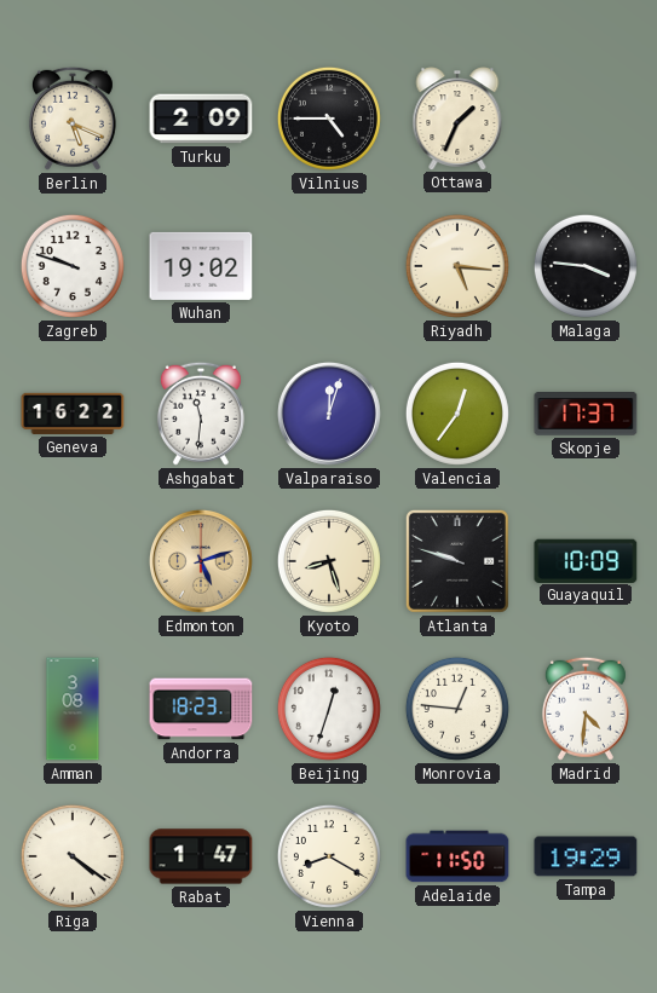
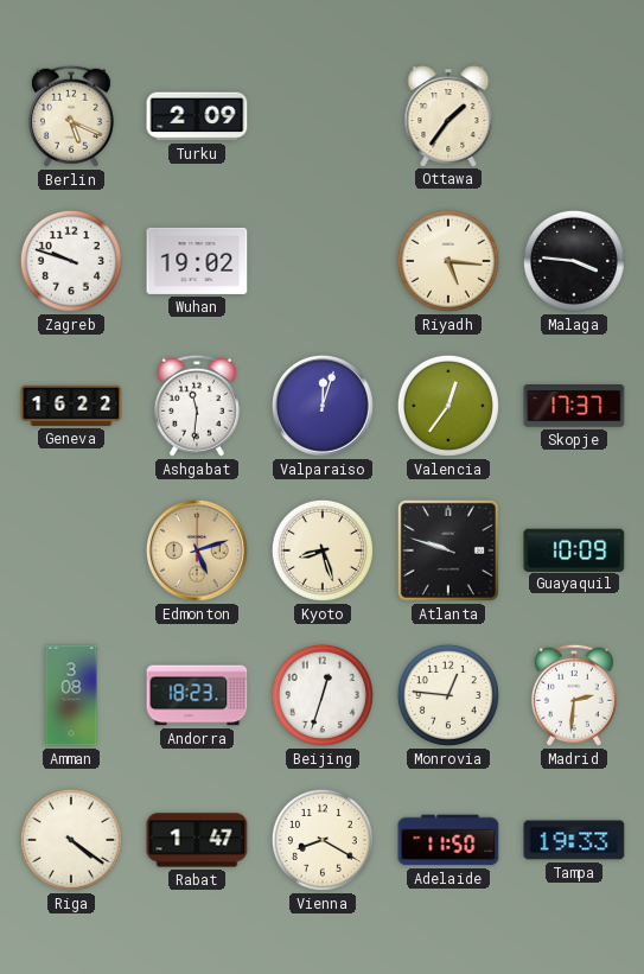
Vilnius: 4:45 -> none (329, 119)
Ottawa: 1:34 -> 1:36 (448, 116)
Madrid: 4:31 -> 2:31 (574, 695)
Tampa: 19:29 -> 19:33 (574, 840)
